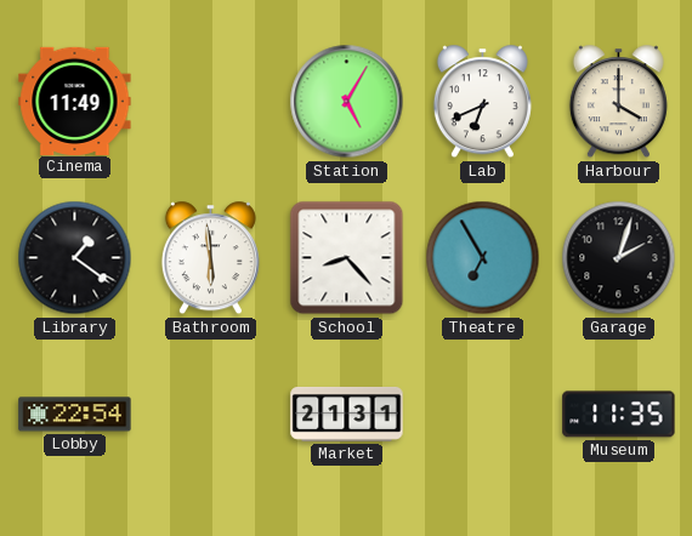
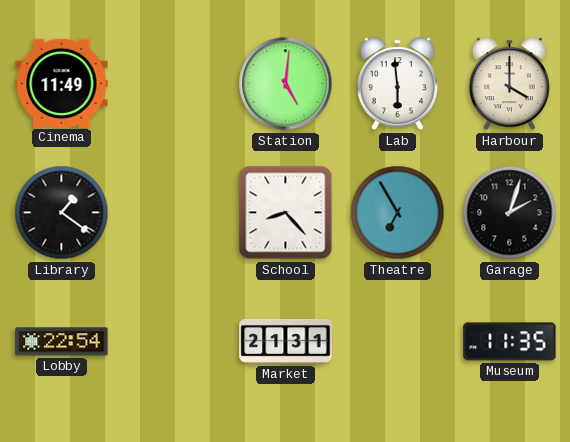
Station: 5:05 -> 5:01 (286, 84)
Lab: 6:41 -> 5:59 (397, 84)
Bathroom: 5:59 -> none (210, 258)
